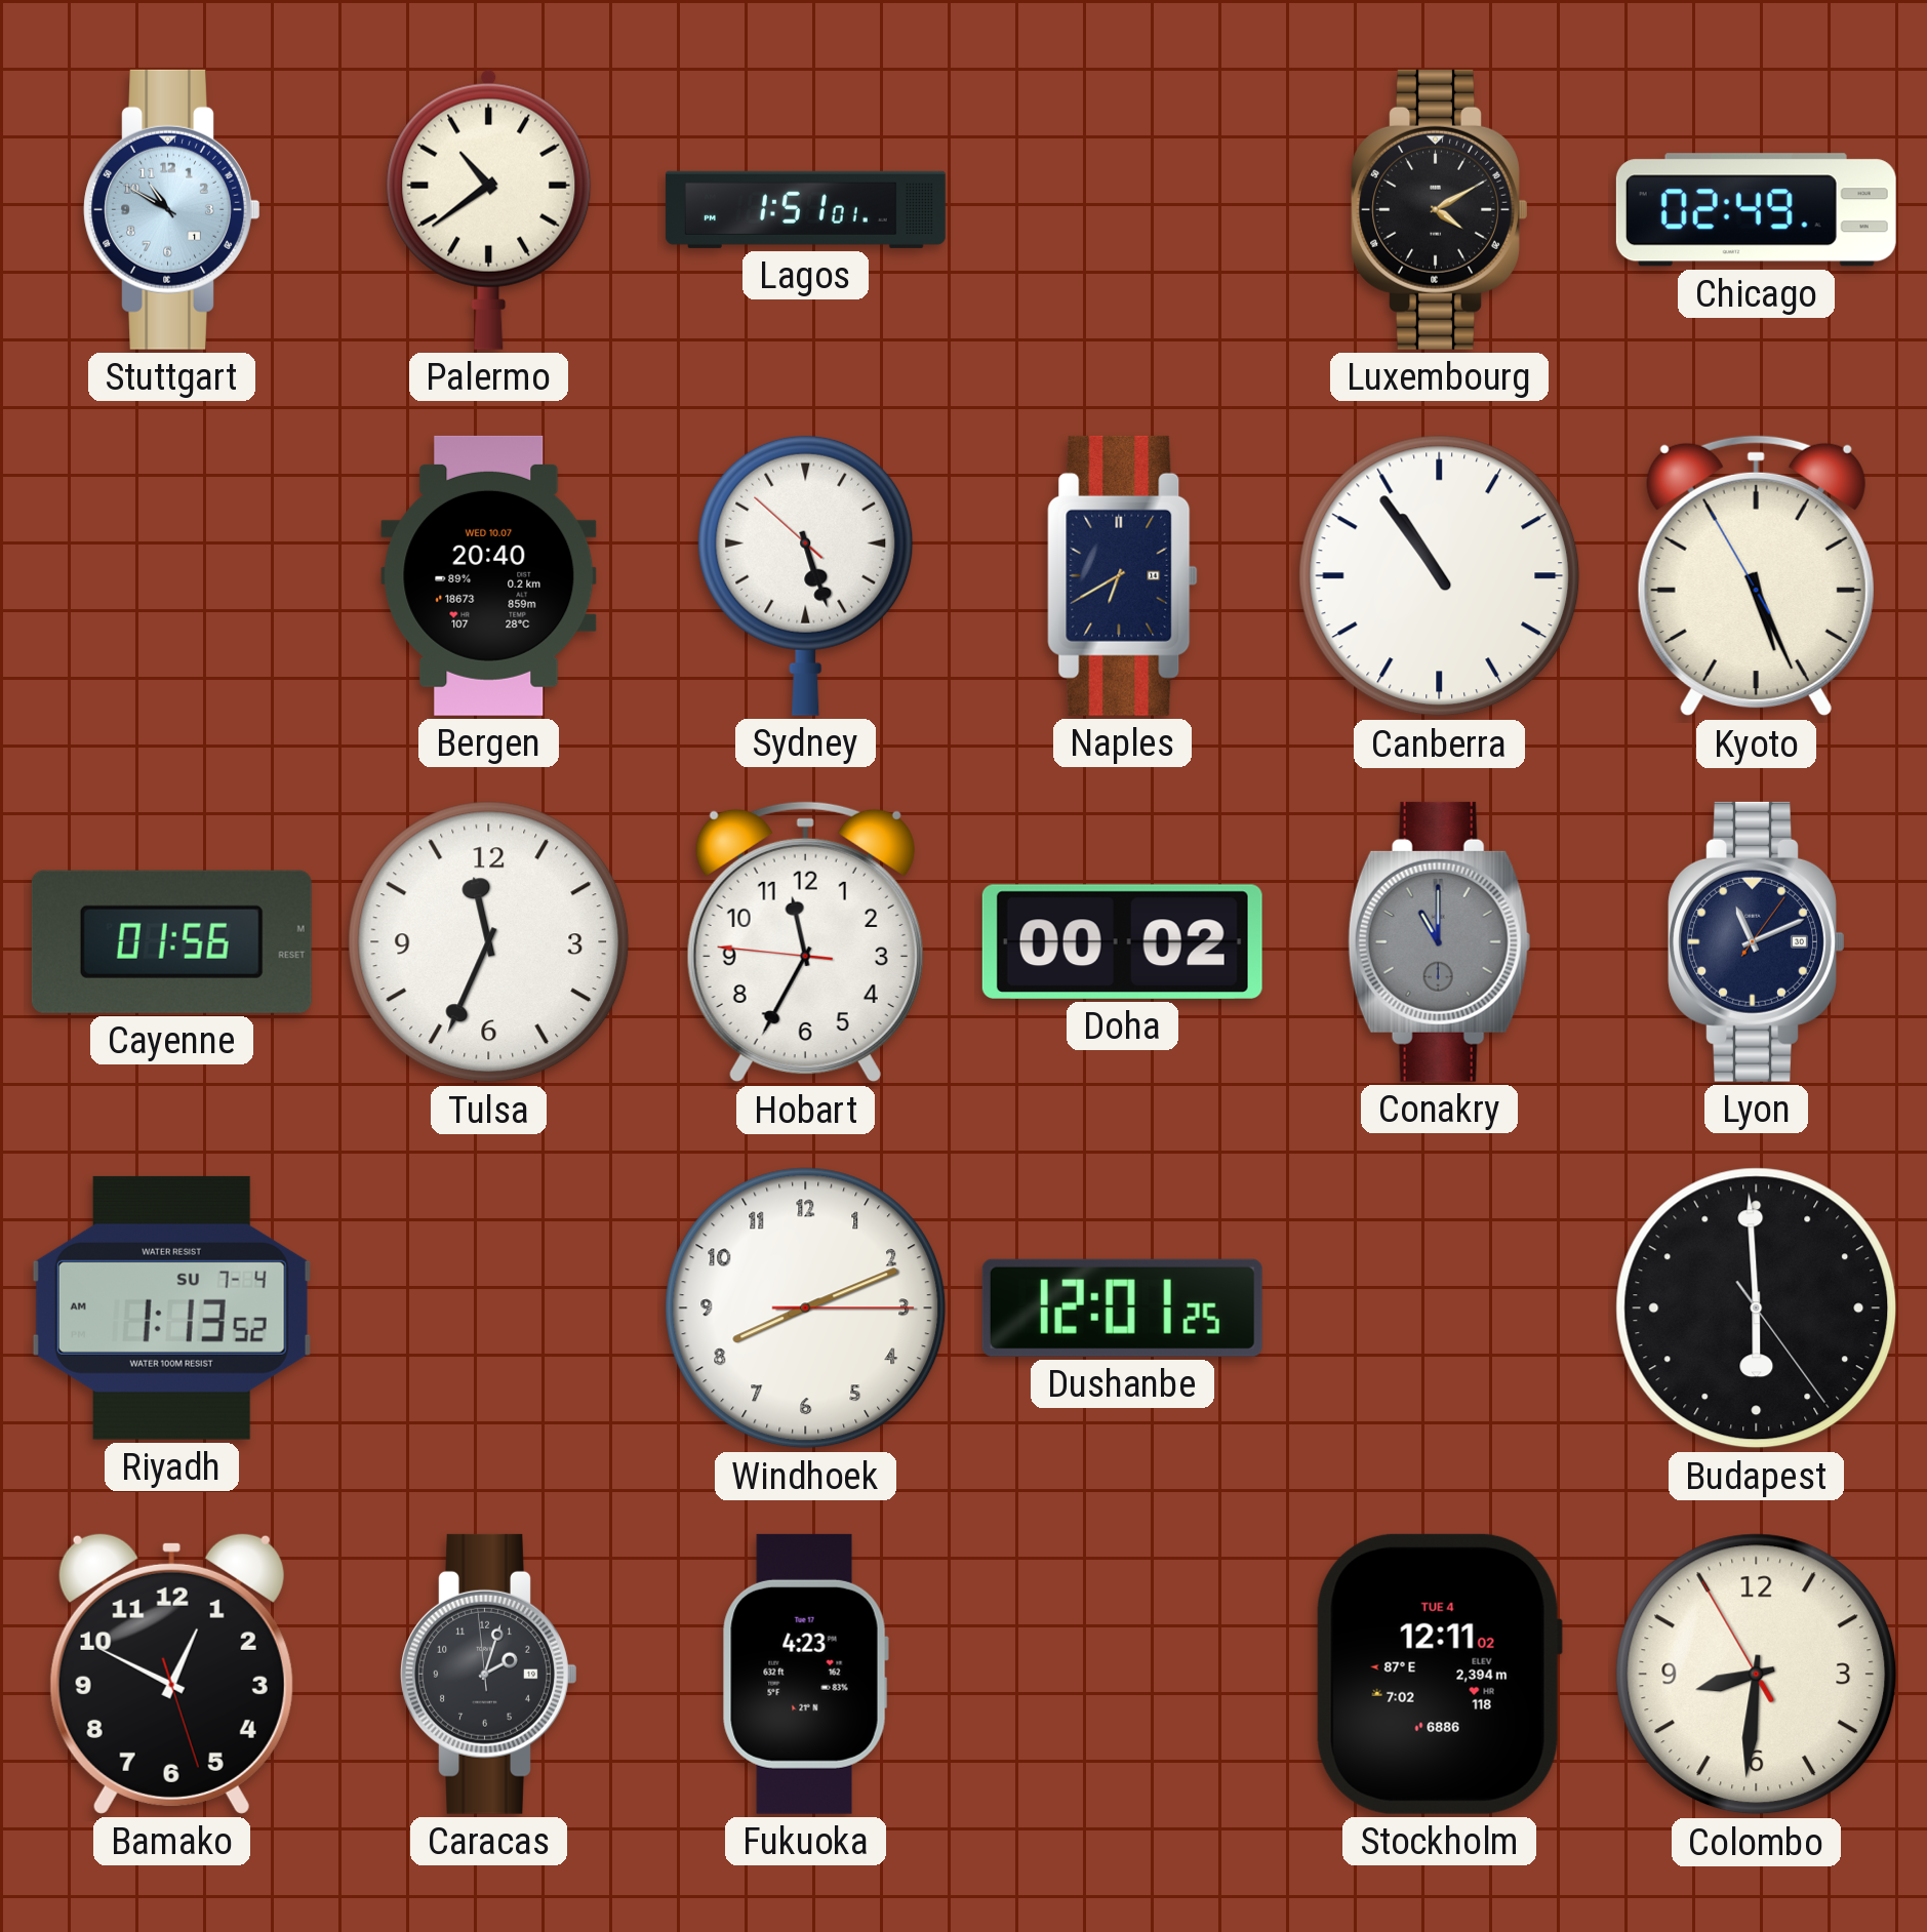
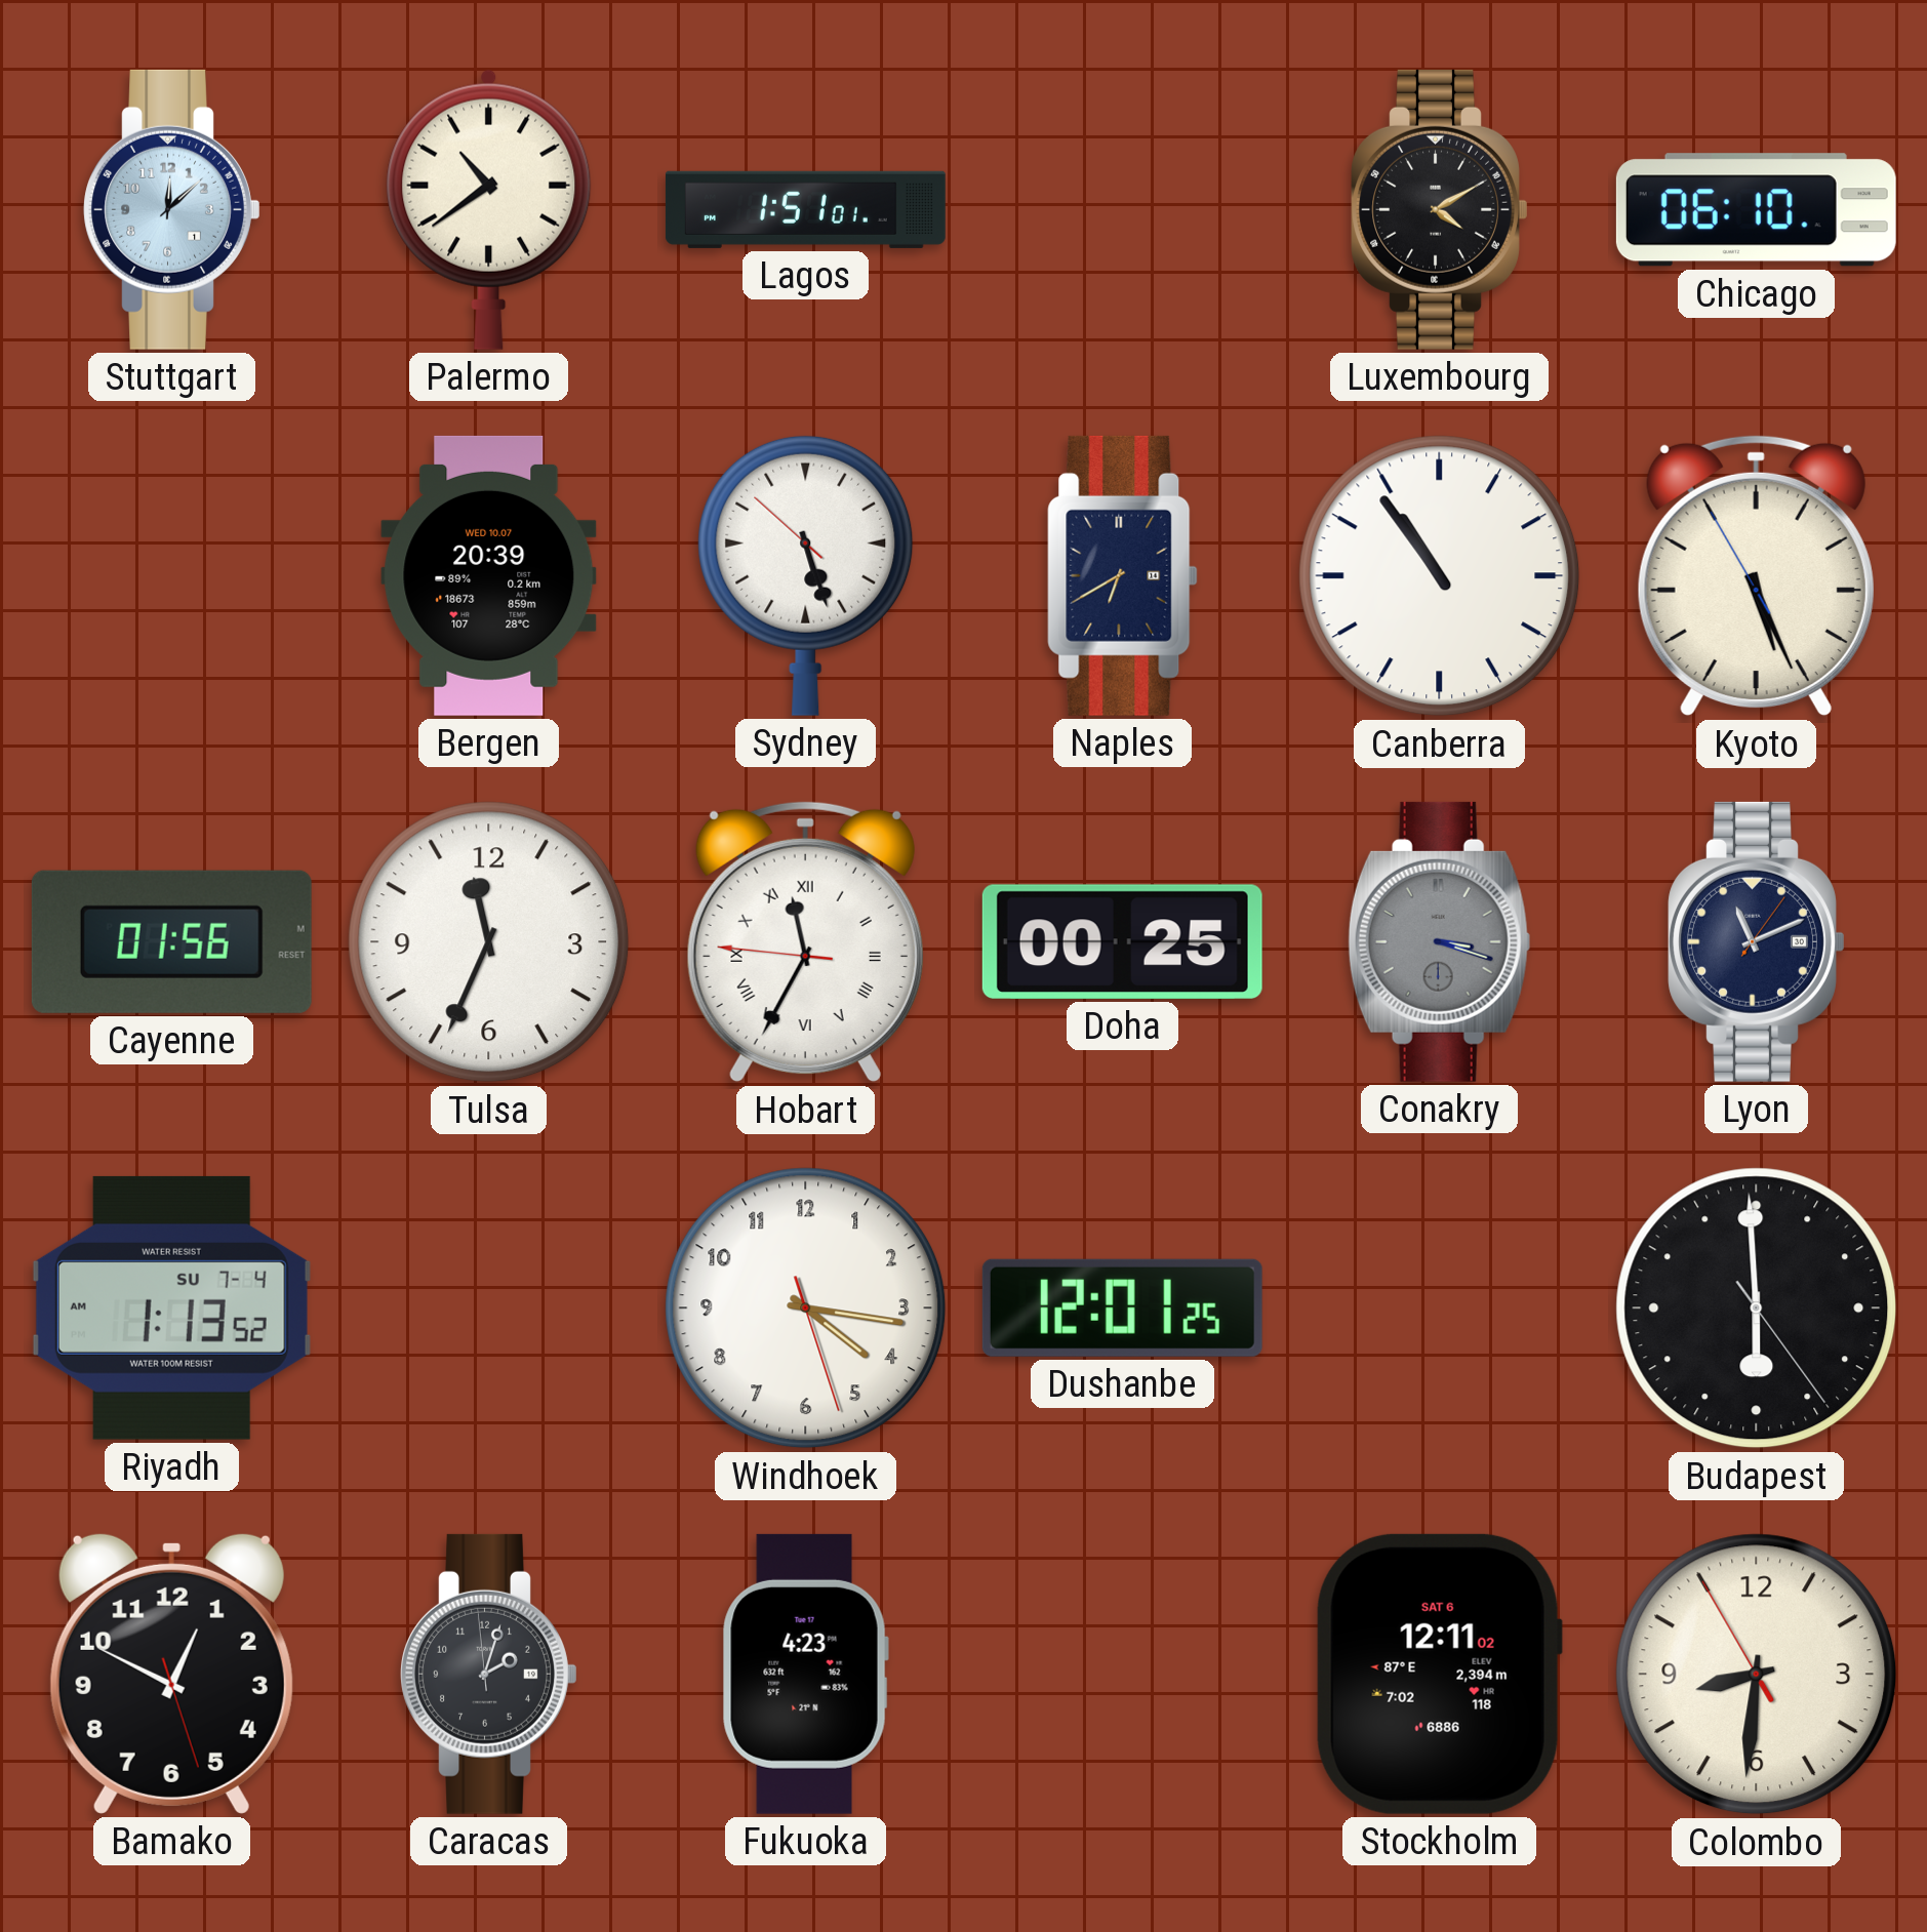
Stuttgart: 10:50 -> 12:08 (172, 209)
Chicago: 02:49 -> 06:10 (1756, 210)
Bergen: 20:40 -> 20:39 (489, 575)
Hobart numerals: Arabic -> Roman (805, 942)
Doha: 00:02 -> 00:25 (1122, 941)
Conakry: 11:00 -> 3:18 (1440, 941)
Windhoek: 8:11 -> 4:16 (806, 1309)
Stockholm date: TUE 4 -> SAT 6 (1439, 1674)
